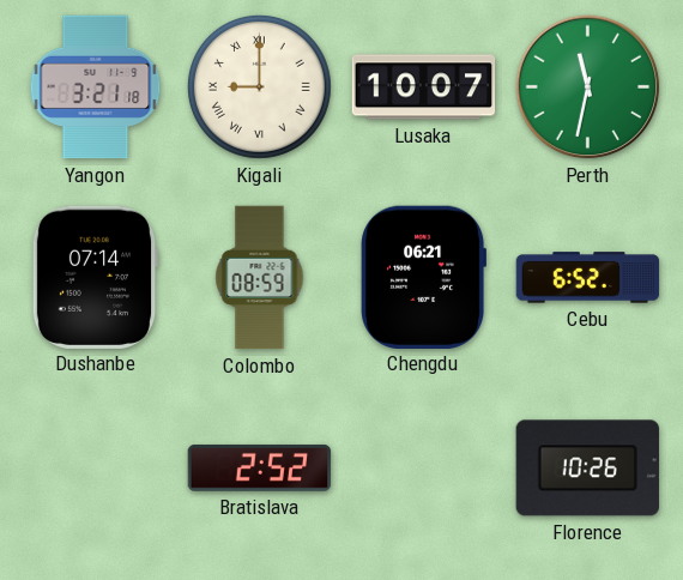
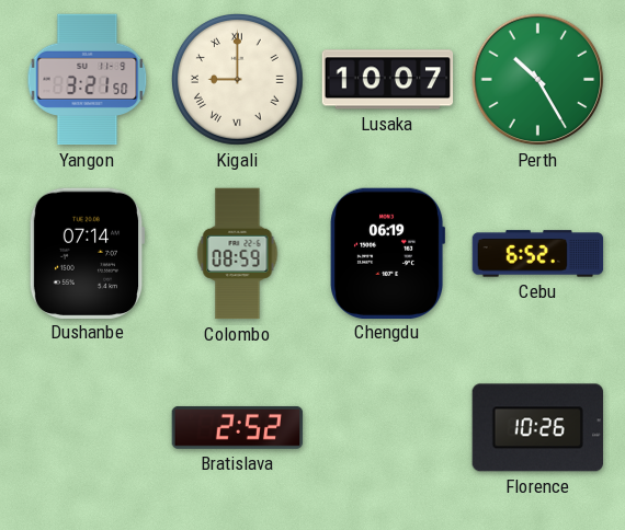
Yangon: 3:21:18 -> 3:21:50 (88, 80)
Perth: 11:32 -> 10:25 (538, 80)
Chengdu: 06:21 -> 06:19 (387, 253)
